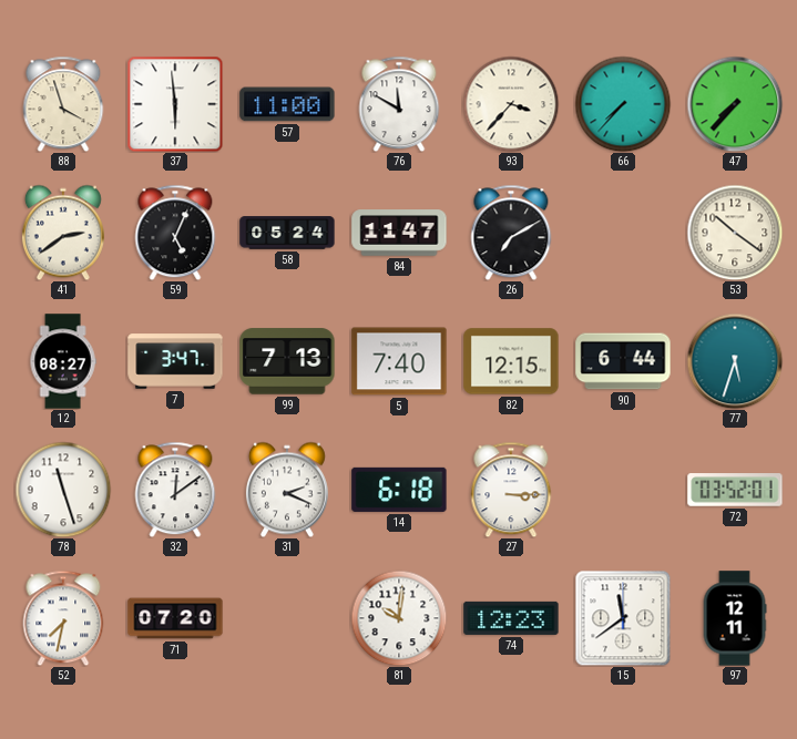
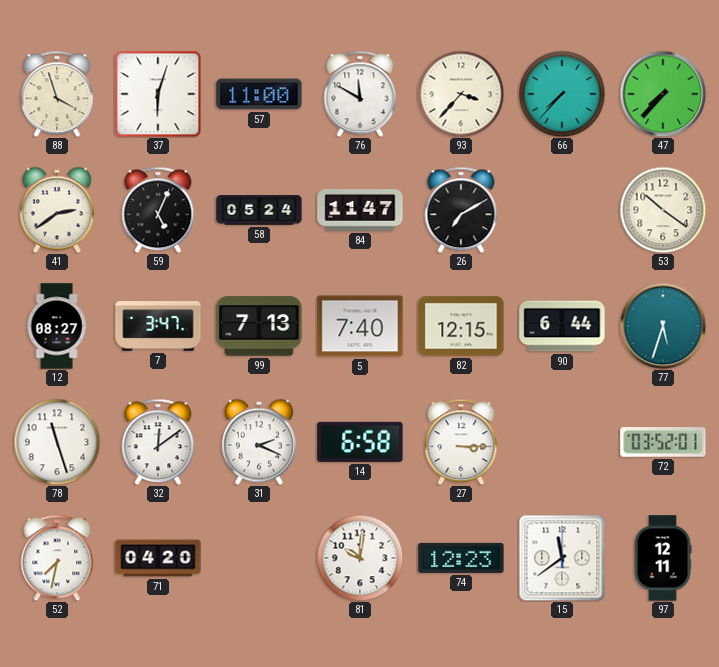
37: 5:59 -> 6:03 (158, 94)
14: 6:18 -> 6:58 (360, 442)
71: 07:20 -> 04:20 (158, 558)
